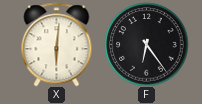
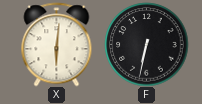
F: 6:24 -> 6:32 (146, 44)
